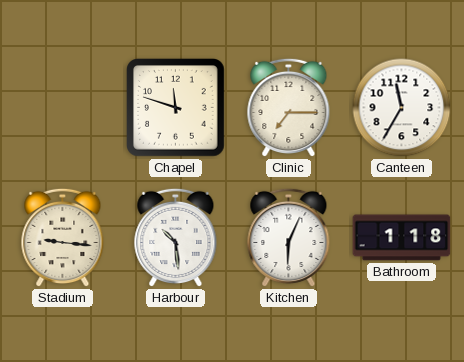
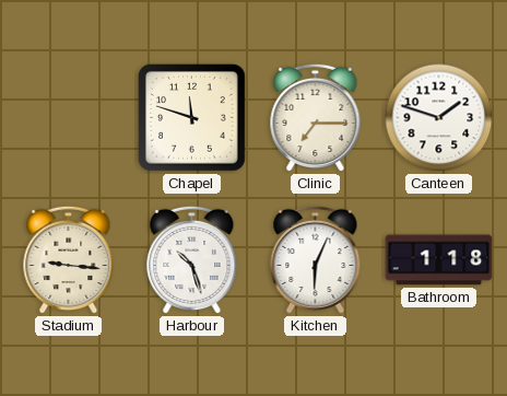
Canteen: 11:35 -> 1:48 (439, 118)
Harbour: 10:29 -> 10:27 (192, 260)
